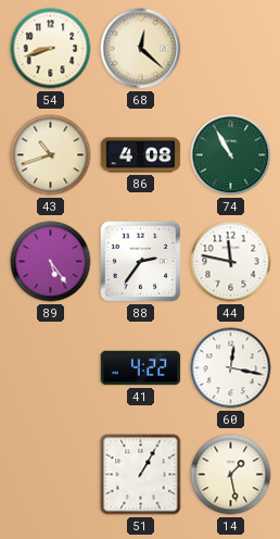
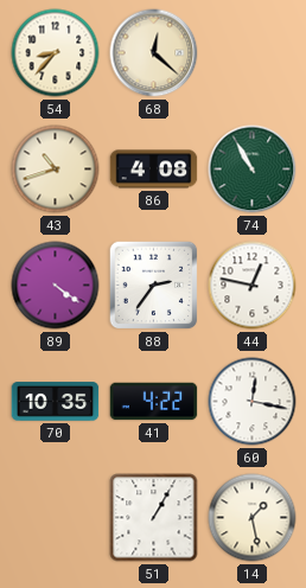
54: 8:42 -> 8:37 (56, 53)
89: 5:24 -> 4:21 (56, 286)
44: 11:47 -> 12:47 (253, 286)
70: none -> 10:35 (56, 402)
